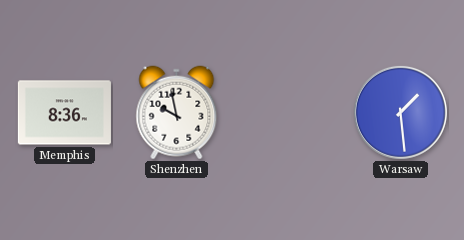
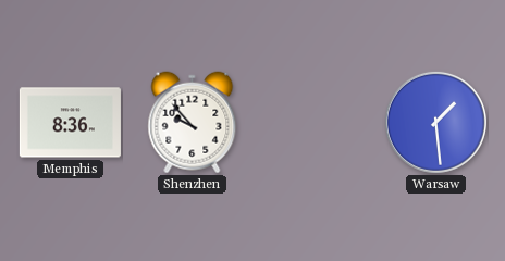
Shenzhen: 9:58 -> 9:53 (193, 123)
